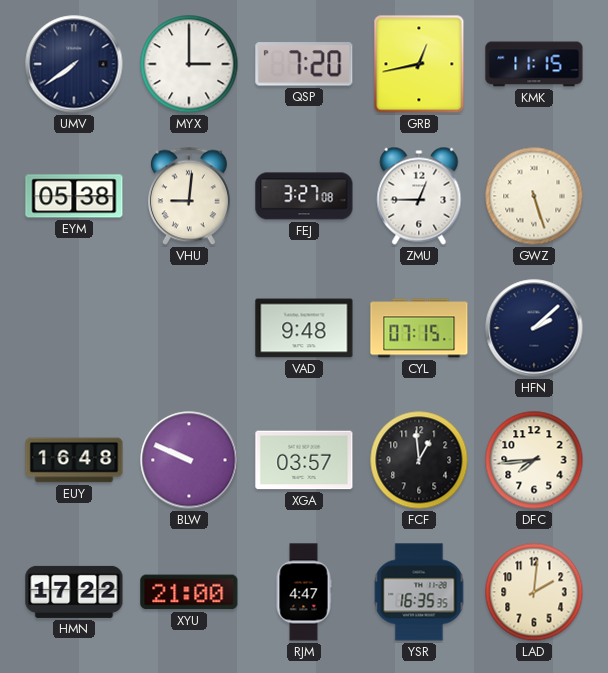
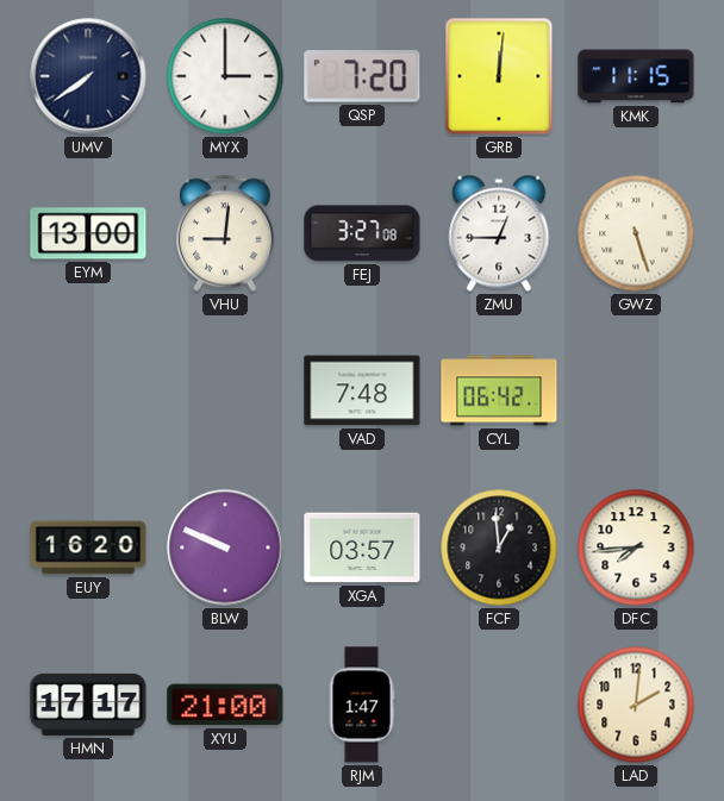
GRB: 12:43 -> 12:01 (499, 76)
EYM: 05:38 -> 13:00 (88, 233)
VAD: 9:48 -> 7:48 (362, 390)
CYL: 07:15 -> 06:42 (499, 390)
HFN: 2:08 -> none (534, 328)
EUY: 16:48 -> 16:20 (88, 547)
HMN: 17:22 -> 17:17 (88, 705)
RJM: 4:47 -> 1:47 (362, 705)
YSR: 16:35 -> none (419, 592)
